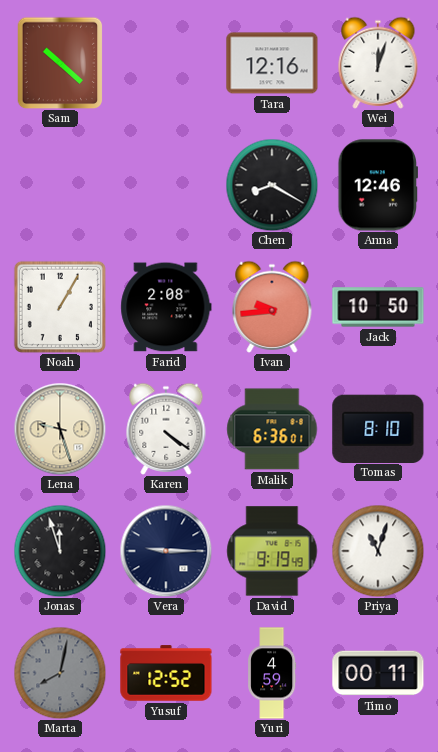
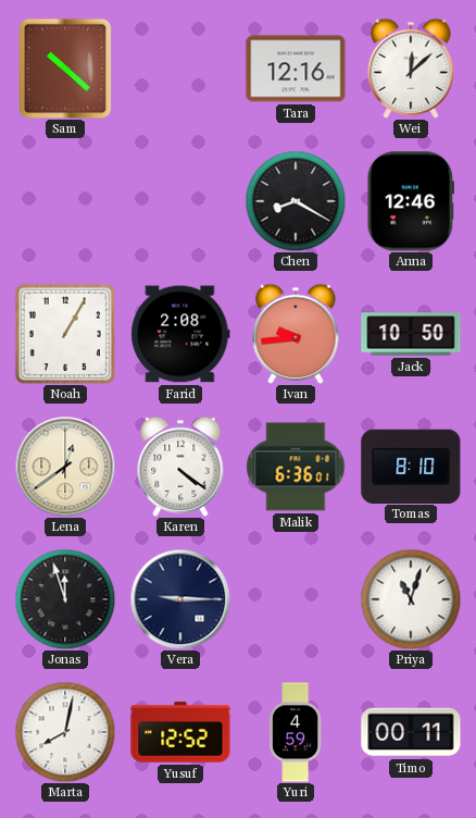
Wei: 12:03 -> 12:08 (411, 69)
Lena: 9:27 -> 12:39 (65, 467)
David: 9:19 -> none (272, 551)
Marta dial: grey -> white (65, 732)
